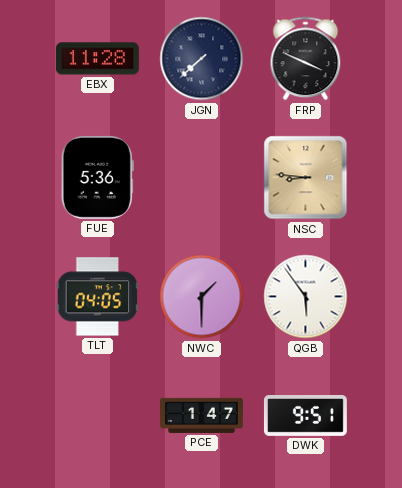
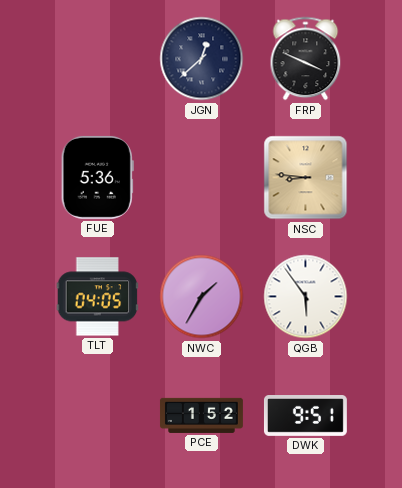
EBX: 11:28 -> none (97, 59)
JGN: 7:38 -> 12:38 (202, 59)
NWC: 1:30 -> 1:35 (202, 297)
PCE: 1:47 -> 1:52 (201, 415)
